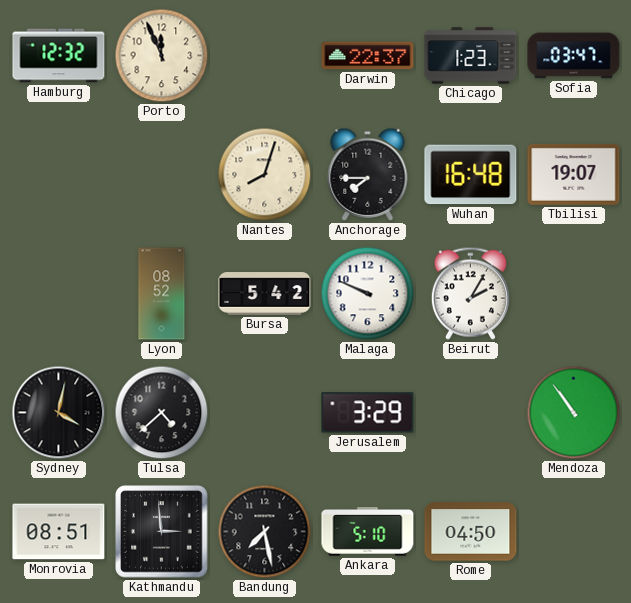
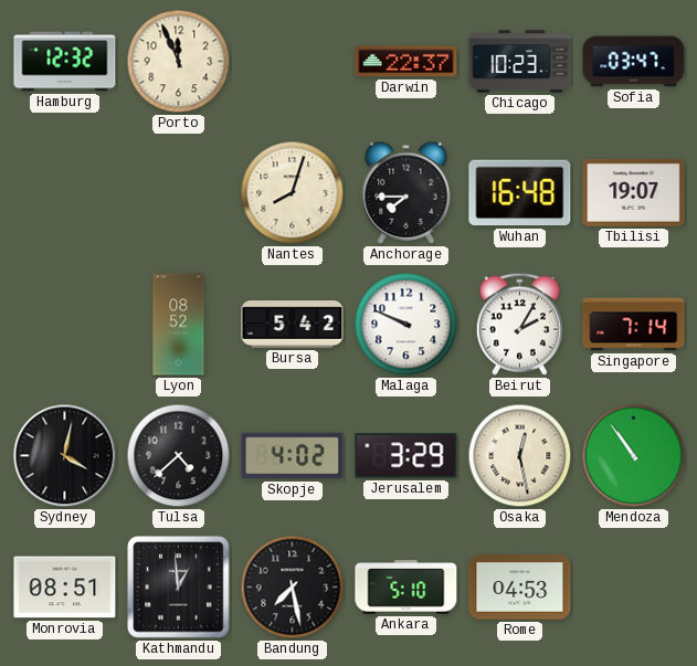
Chicago: 1:23 -> 10:23 (520, 62)
Singapore: none -> 7:14 (634, 325)
Skopje: none -> 4:02 (293, 456)
Osaka: none -> 12:28 (520, 456)
Kathmandu: 2:59 -> 12:59 (179, 588)
Rome: 04:50 -> 04:53 (520, 588)
